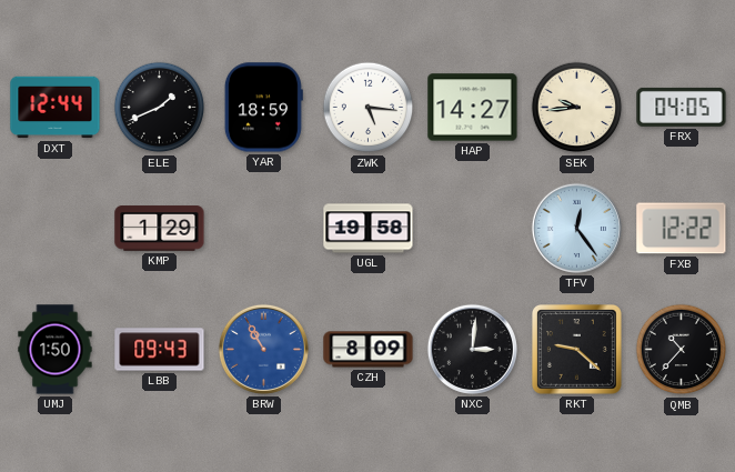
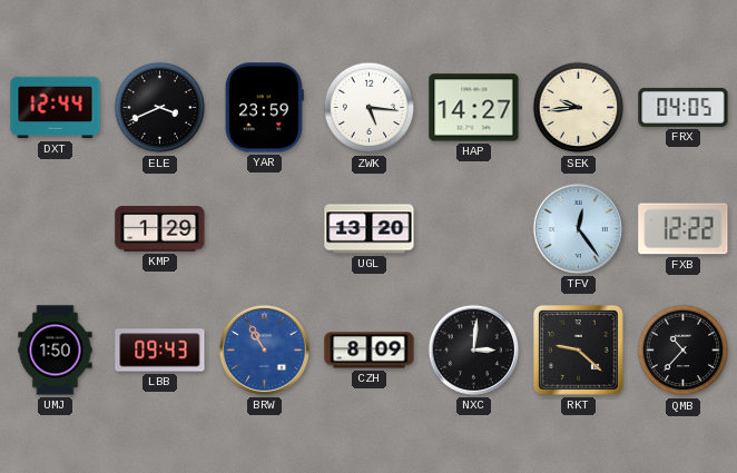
ELE: 1:41 -> 3:41 (160, 108)
YAR: 18:59 -> 23:59 (264, 108)
UGL: 19:58 -> 13:20 (370, 229)
